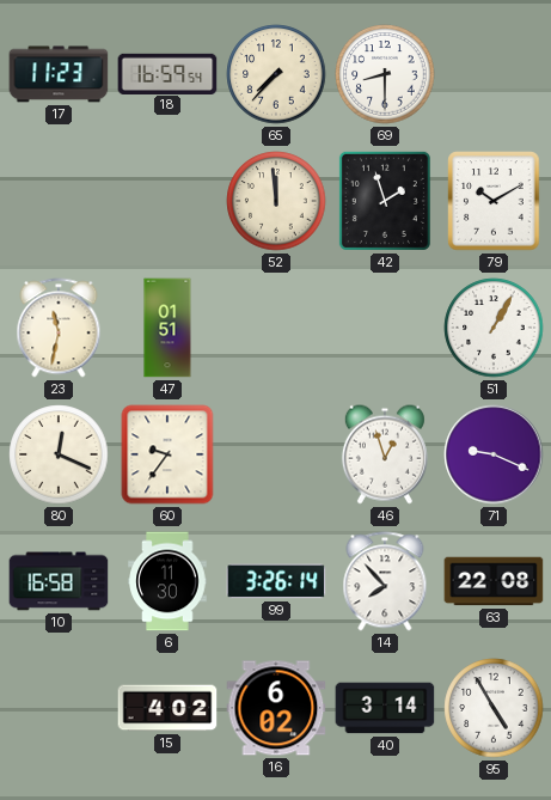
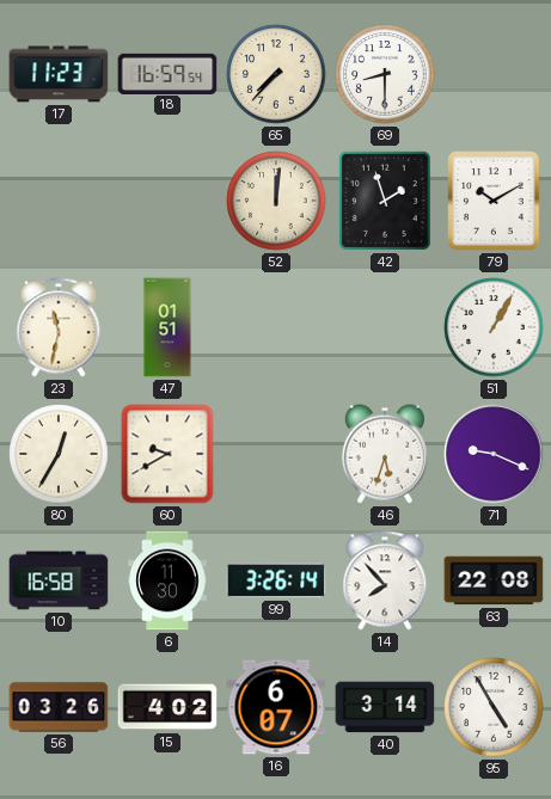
52: 11:59 -> 12:01 (276, 201)
80: 12:19 -> 12:35 (59, 454)
60: 9:36 -> 9:40 (167, 454)
46: 12:57 -> 5:33 (385, 454)
56: none -> 03:26 (59, 707)
16: 6:02 -> 6:07 (276, 707)
